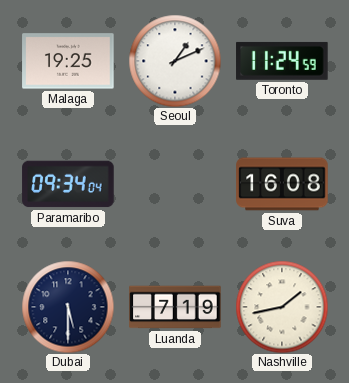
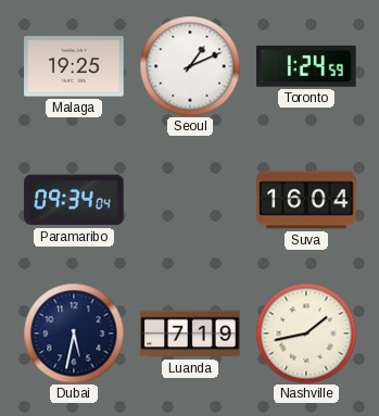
Toronto: 11:24 -> 1:24 (306, 66)
Suva: 16:08 -> 16:04 (306, 200)
Dubai: 5:30 -> 5:32 (74, 333)
